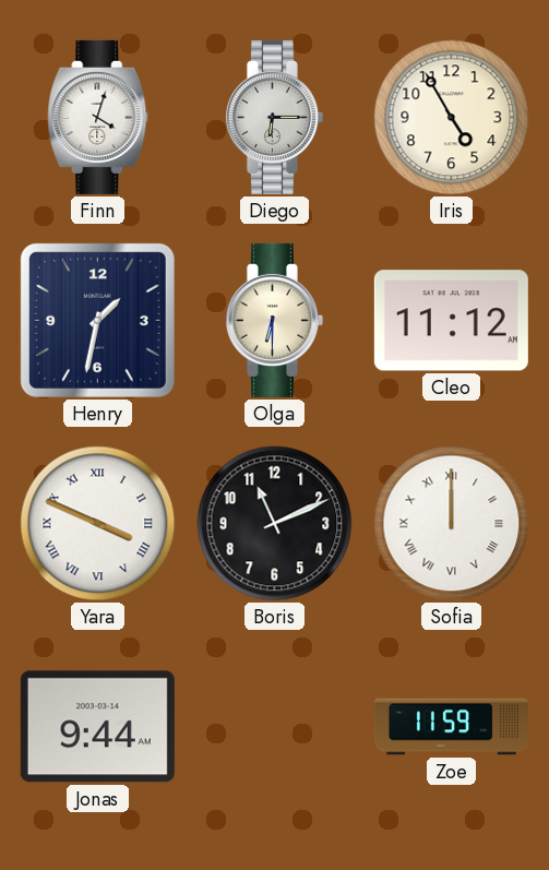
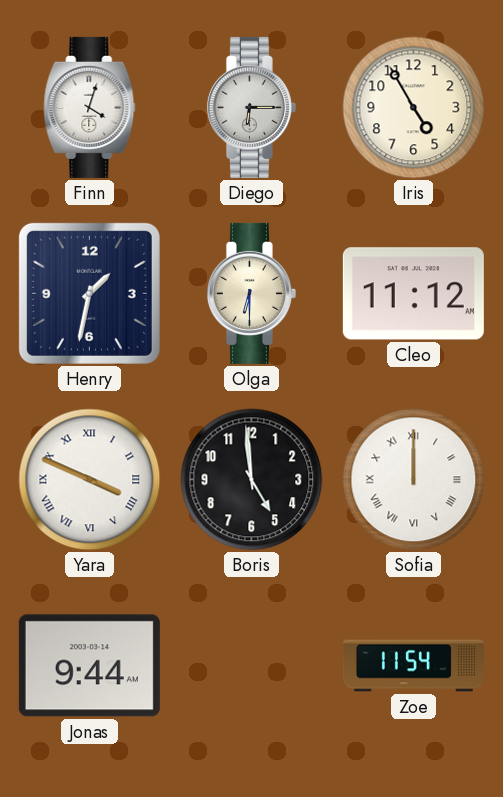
Boris: 11:11 -> 4:59 (252, 480)
Zoe: 11:59 -> 11:54 (413, 666)
